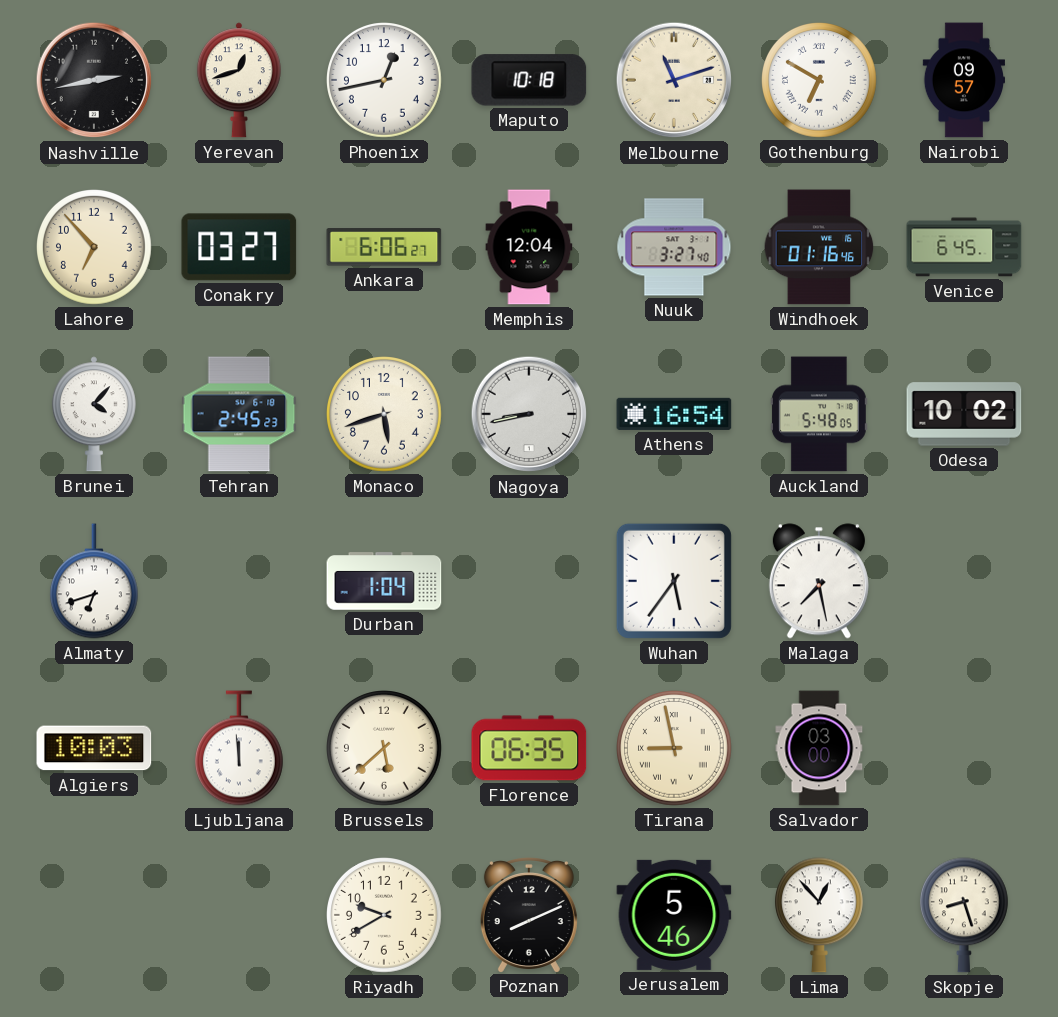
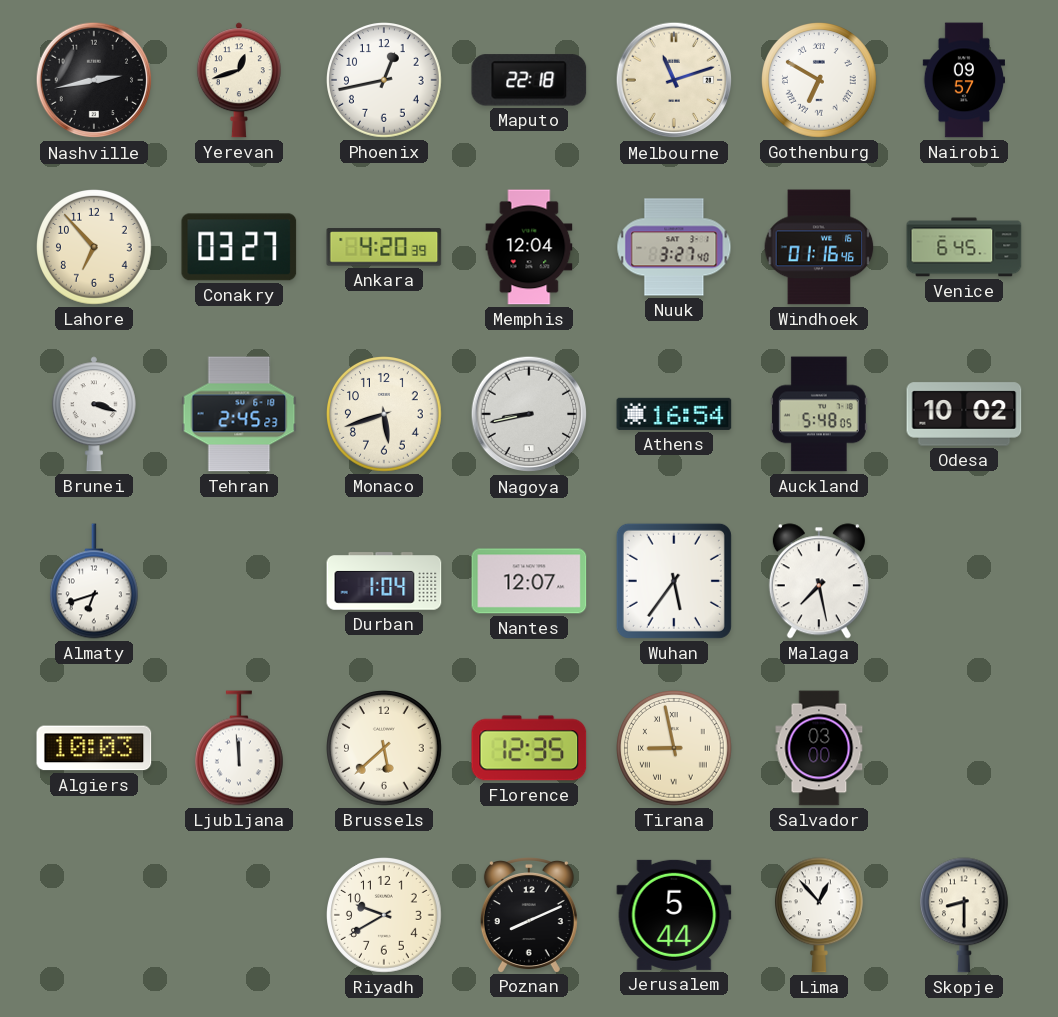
Maputo: 10:18 -> 22:18 (529, 80)
Ankara: 6:06 -> 4:20 (384, 247)
Brunei: 4:07 -> 3:18 (94, 414)
Nantes: none -> 12:07 (529, 581)
Florence: 06:35 -> 12:35 (529, 748)
Jerusalem: 5:46 -> 5:44 (674, 915)
Skopje: 8:27 -> 8:30 (964, 915)
